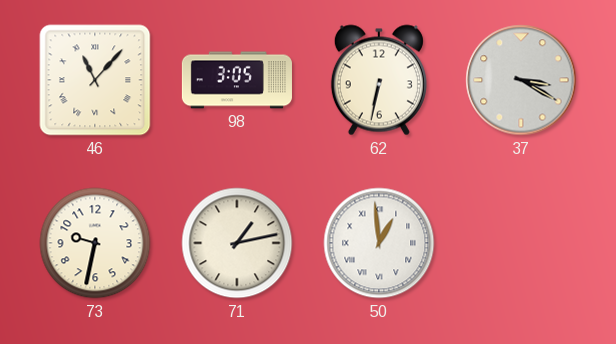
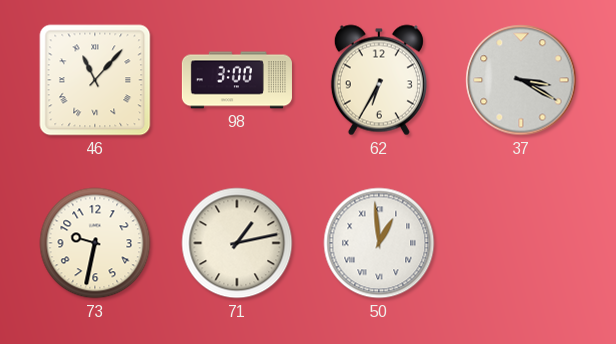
98: 3:05 -> 3:00 (237, 80)
62: 6:32 -> 6:35 (379, 80)
